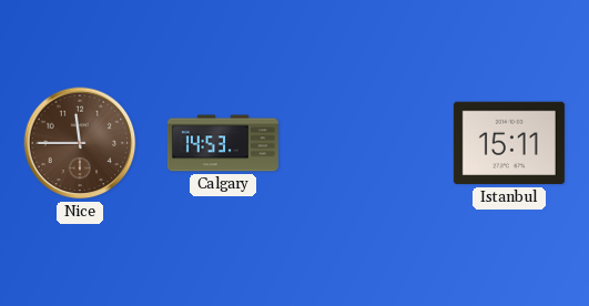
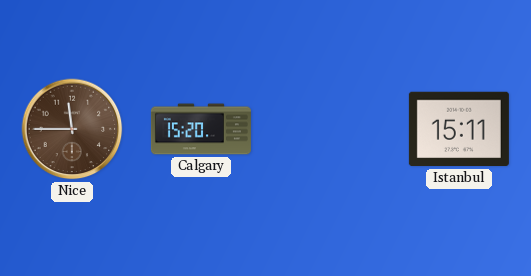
Calgary: 14:53 -> 15:20 (201, 129)
